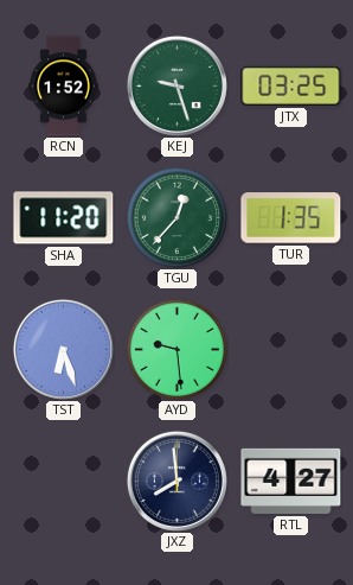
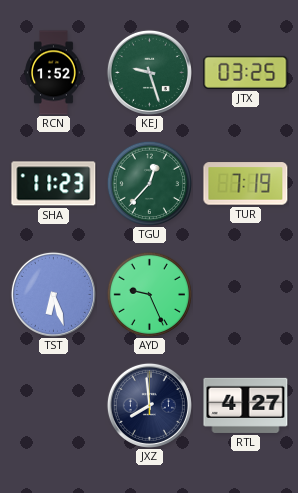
SHA: 11:20 -> 11:23 (54, 184)
TUR: 1:35 -> 7:19 (246, 184)
AYD: 9:29 -> 9:26 (149, 294)
